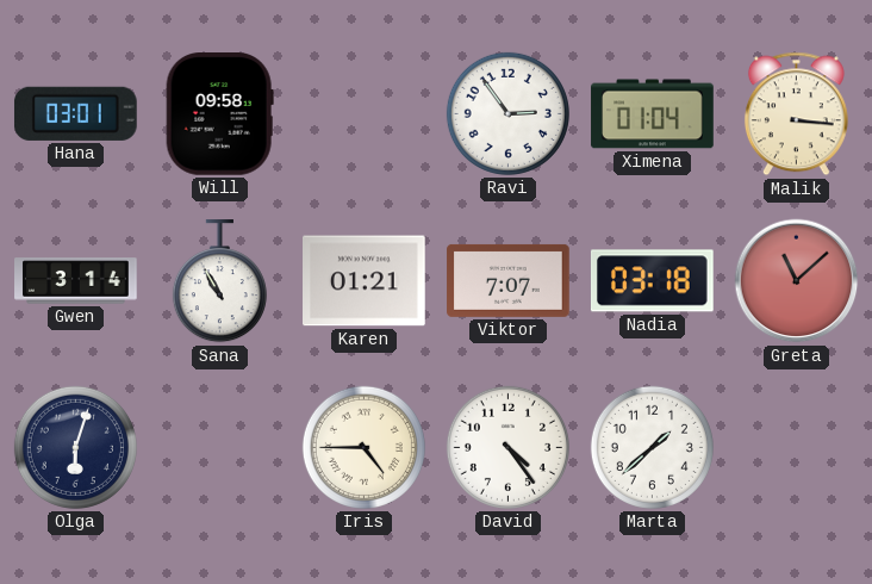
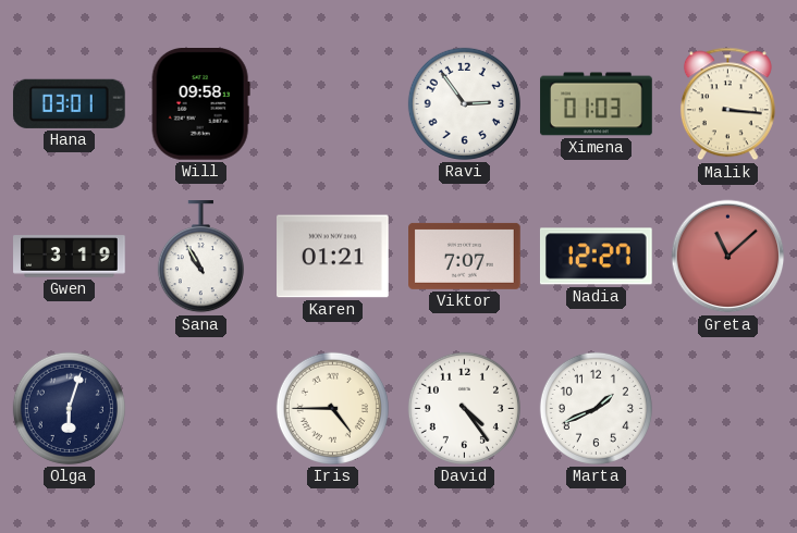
Ximena: 01:04 -> 01:03 (597, 104)
Gwen: 3:14 -> 3:19 (70, 257)
Nadia: 03:18 -> 12:27 (596, 257)
Marta: 1:38 -> 1:41 (596, 408)
